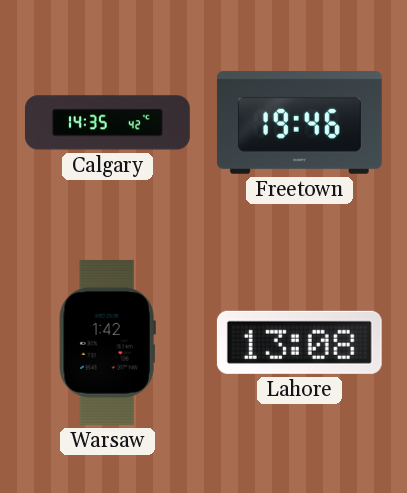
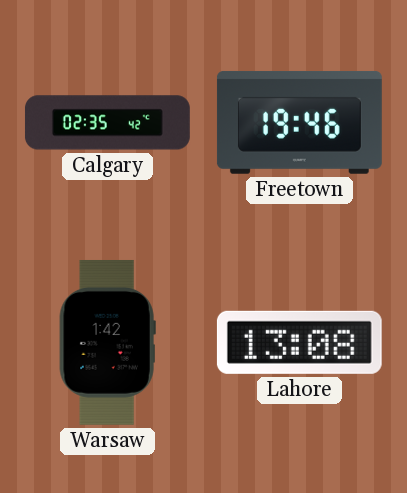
Calgary: 14:35 -> 02:35 (107, 123)
